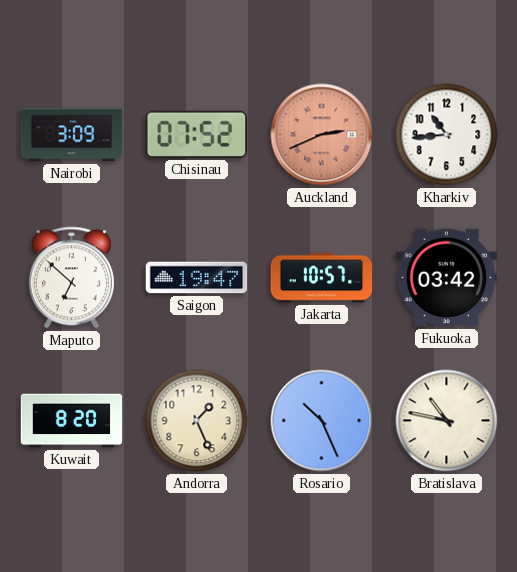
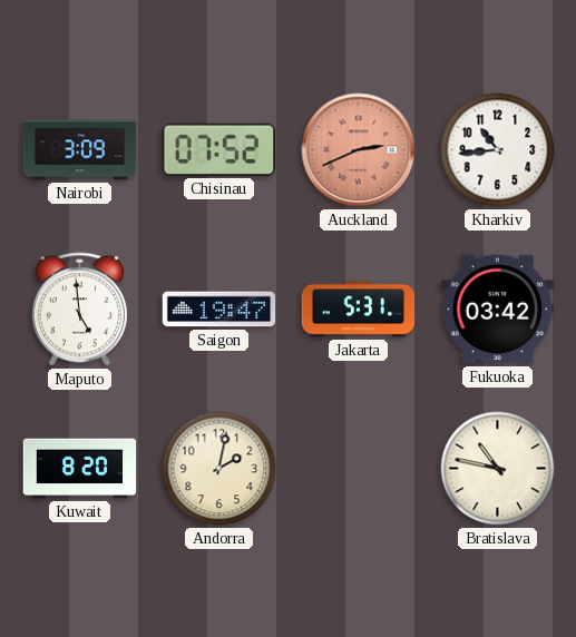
Maputo: 6:52 -> 4:59 (79, 310)
Jakarta: 10:57 -> 5:31 (359, 310)
Andorra: 1:26 -> 2:02 (219, 469)
Rosario: 10:26 -> none (322, 421)
